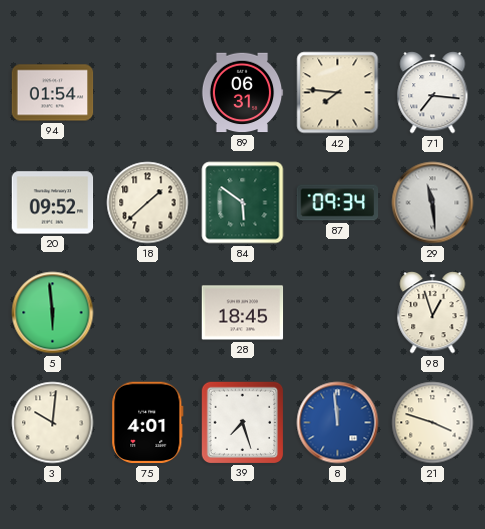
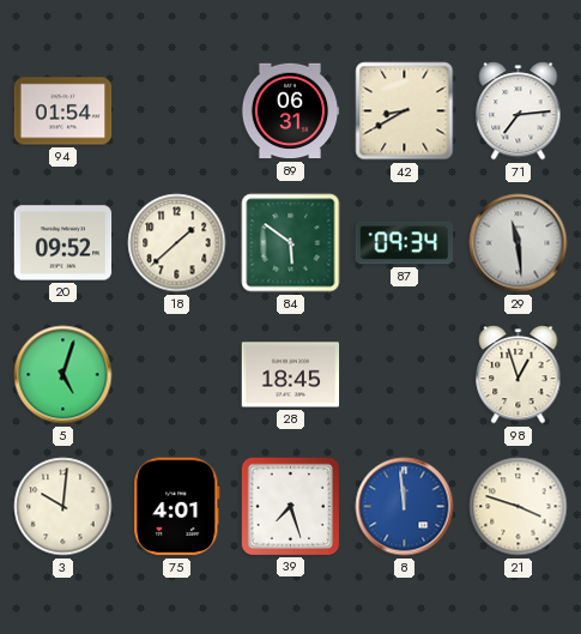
42: 7:46 -> 8:40 (405, 111)
71: 7:16 -> 7:14 (519, 111)
5: 5:59 -> 5:03 (63, 375)
